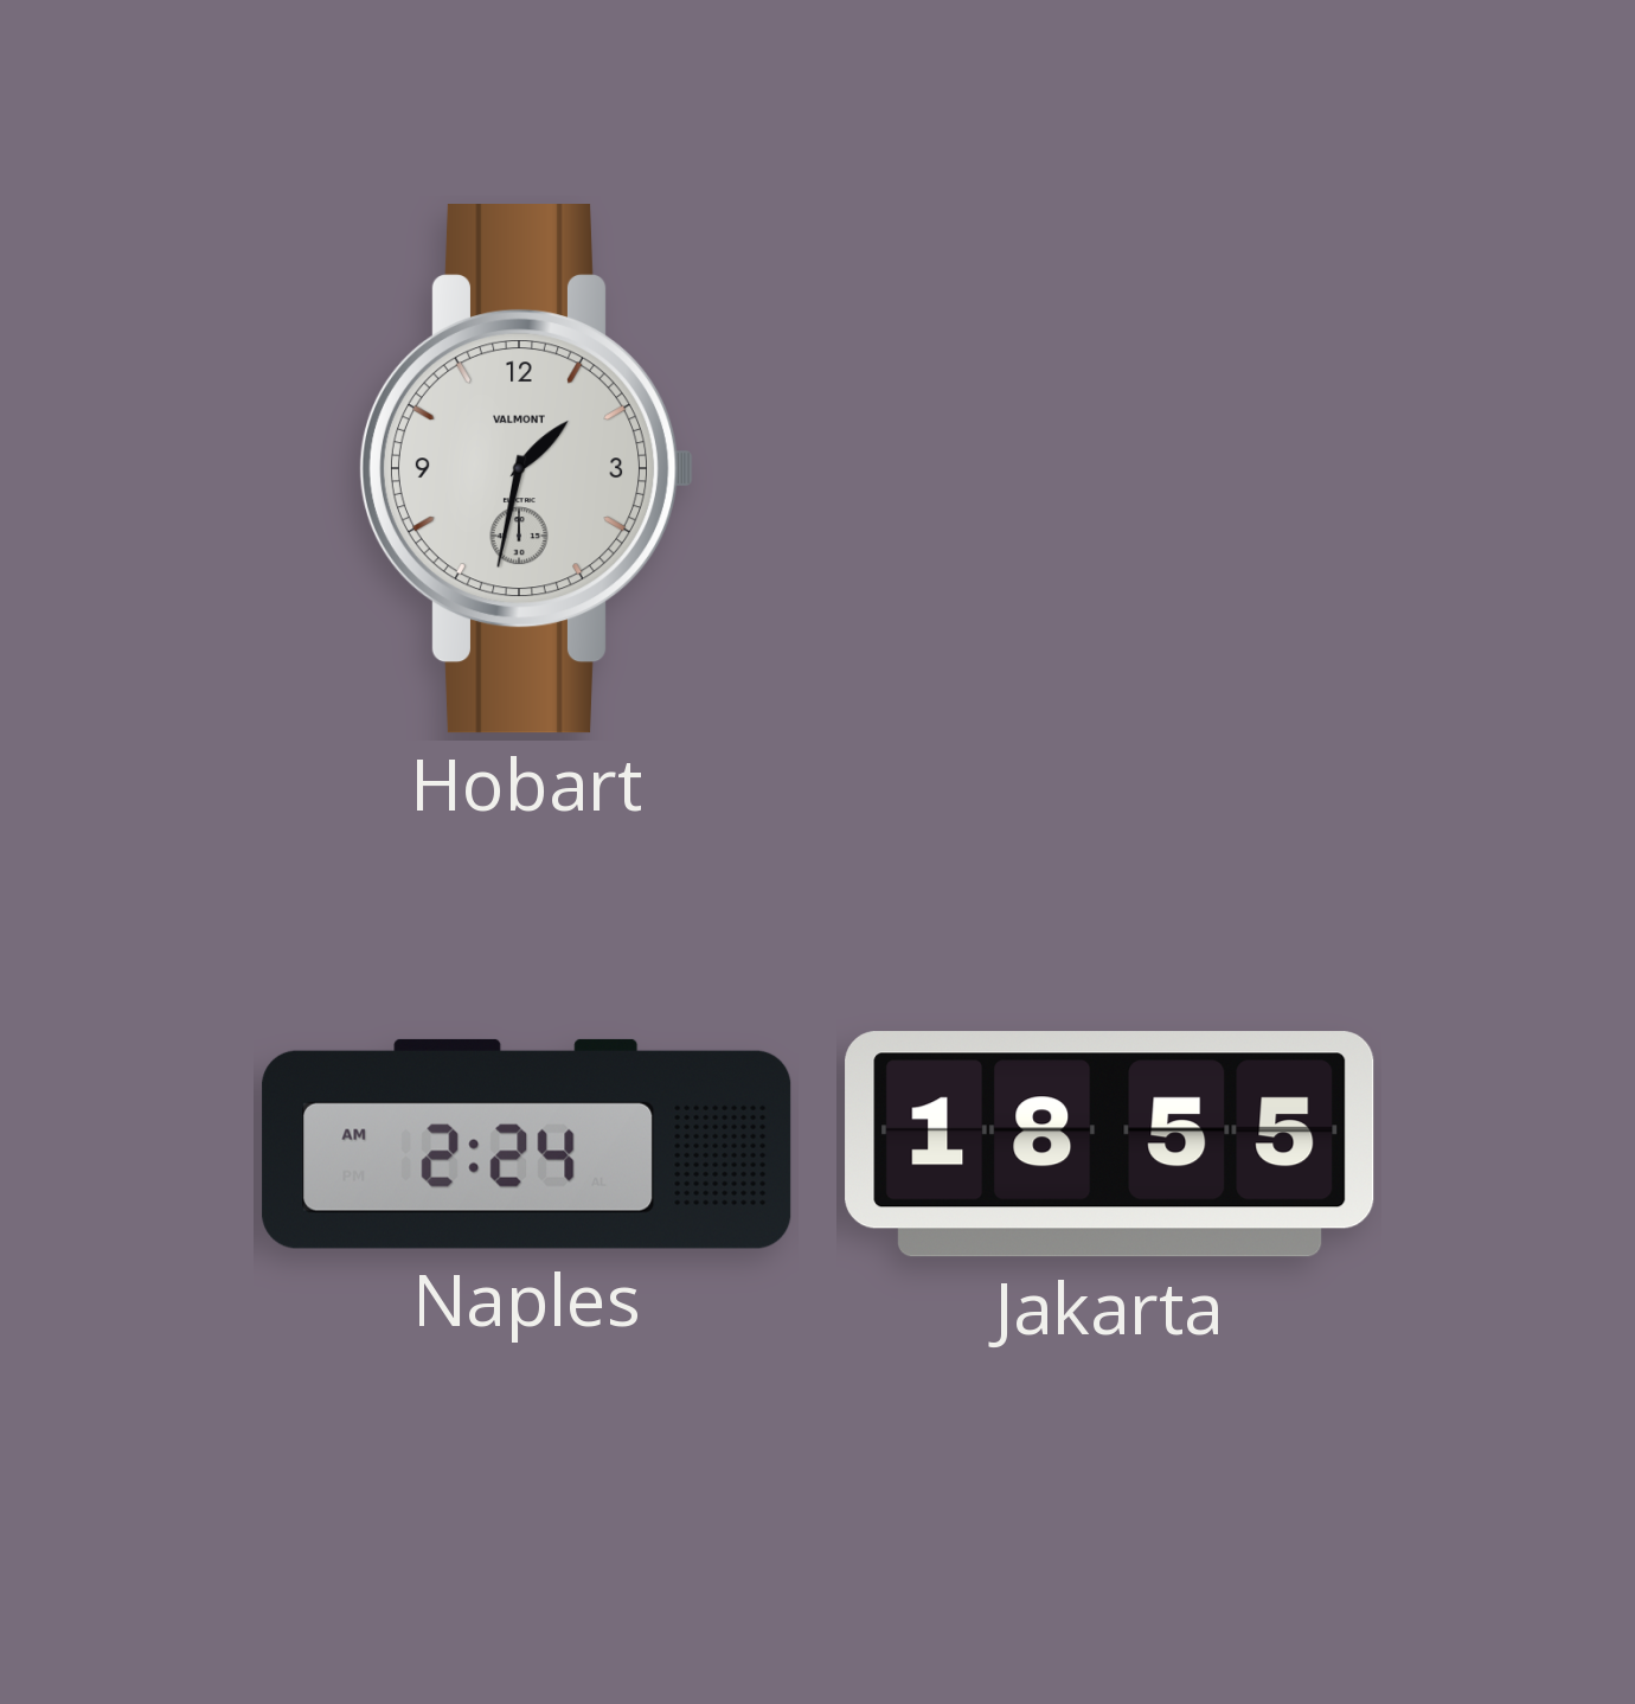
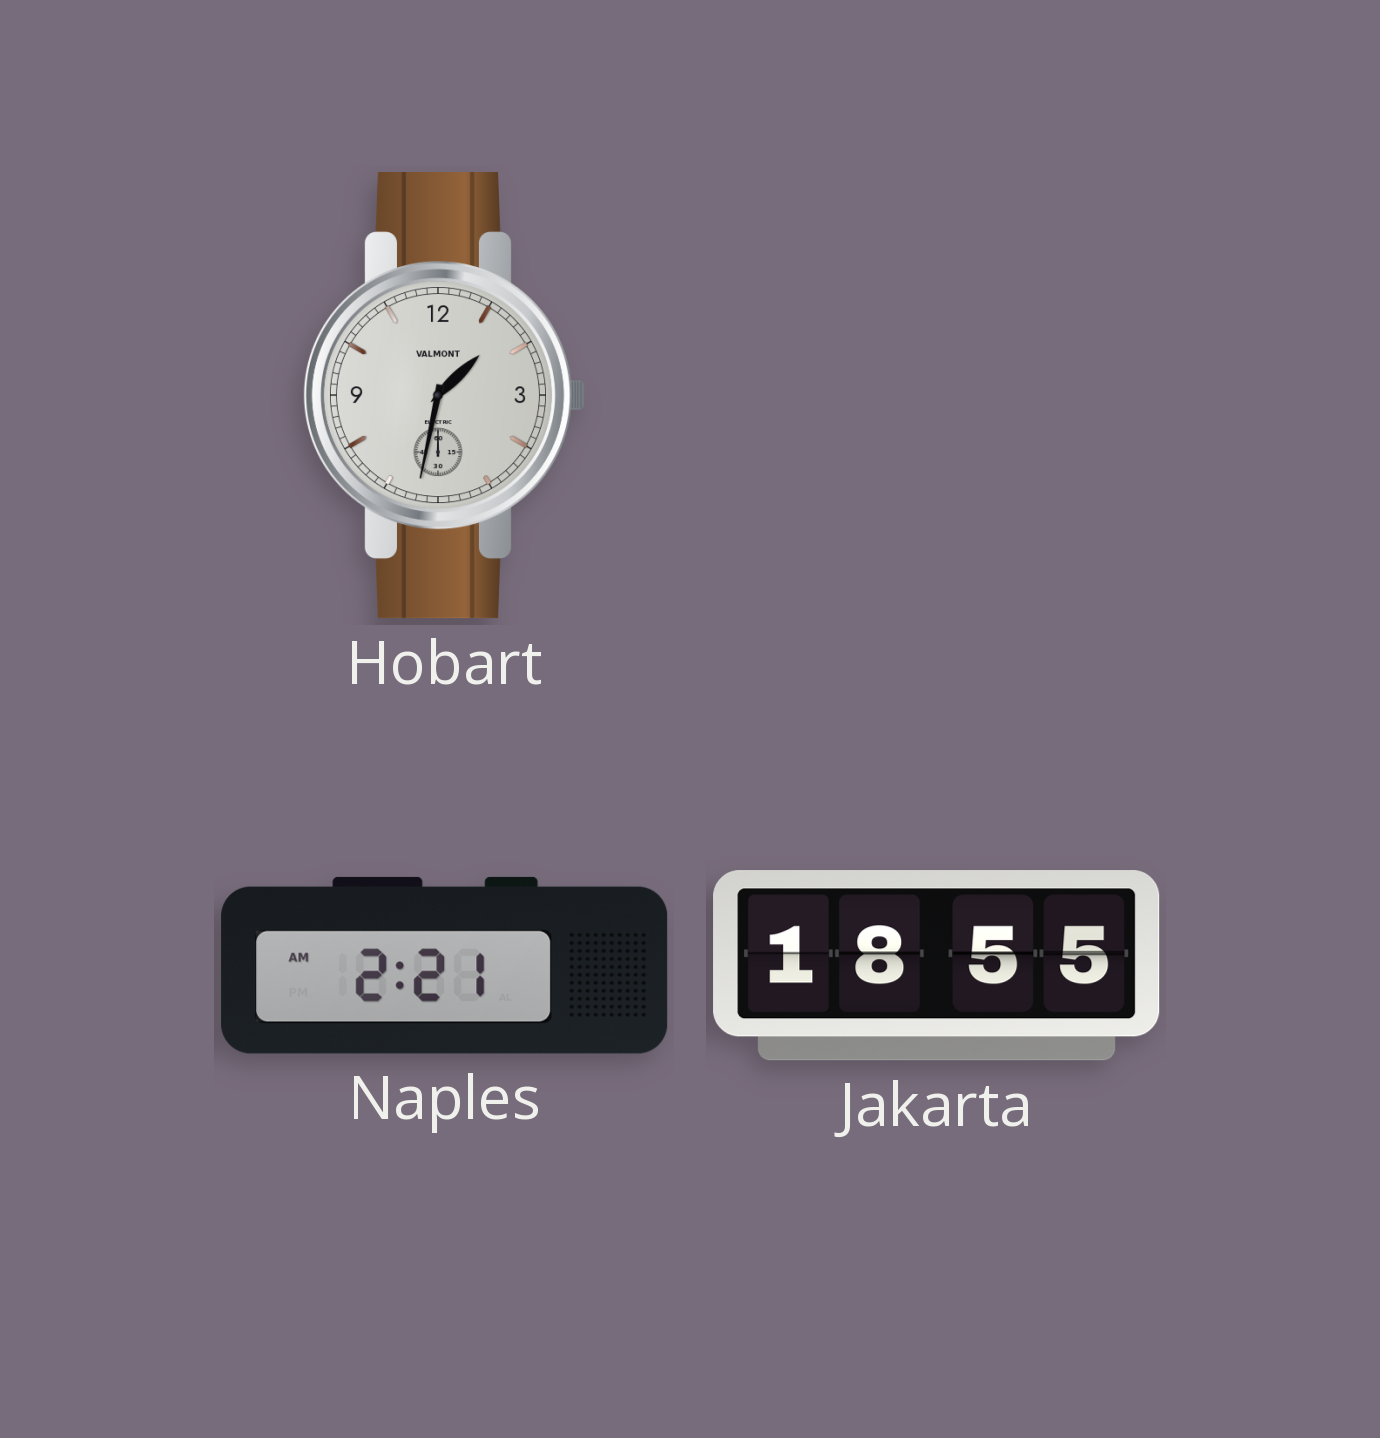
Naples: 2:24 -> 2:21 (445, 965)
